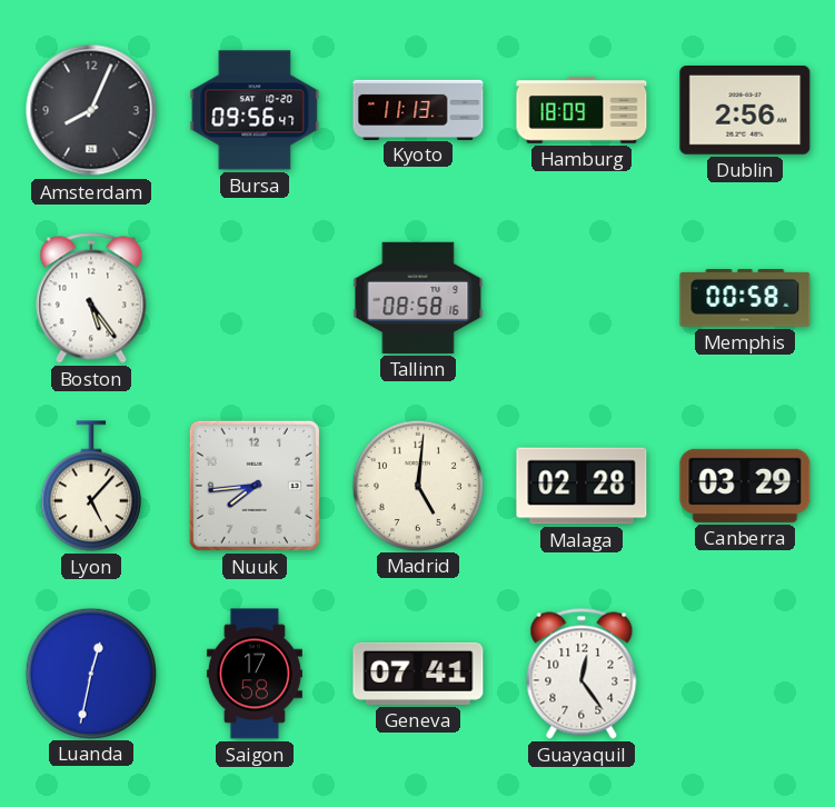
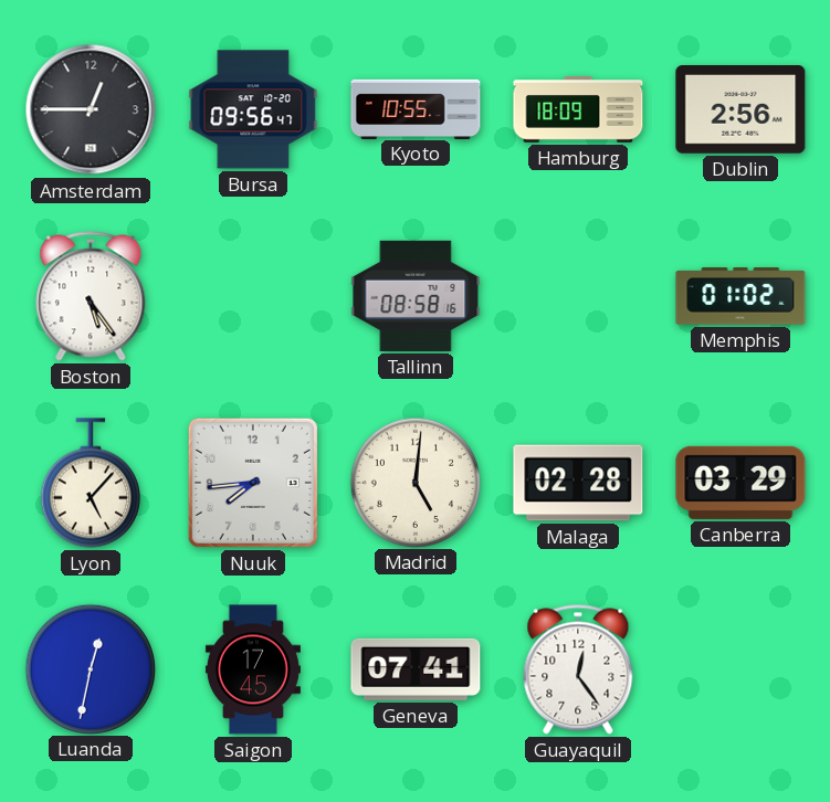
Amsterdam: 8:04 -> 12:45 (91, 109)
Kyoto: 11:13 -> 10:55 (416, 108)
Memphis: 00:58 -> 01:02 (740, 296)
Saigon: 17:58 -> 17:45 (253, 669)
